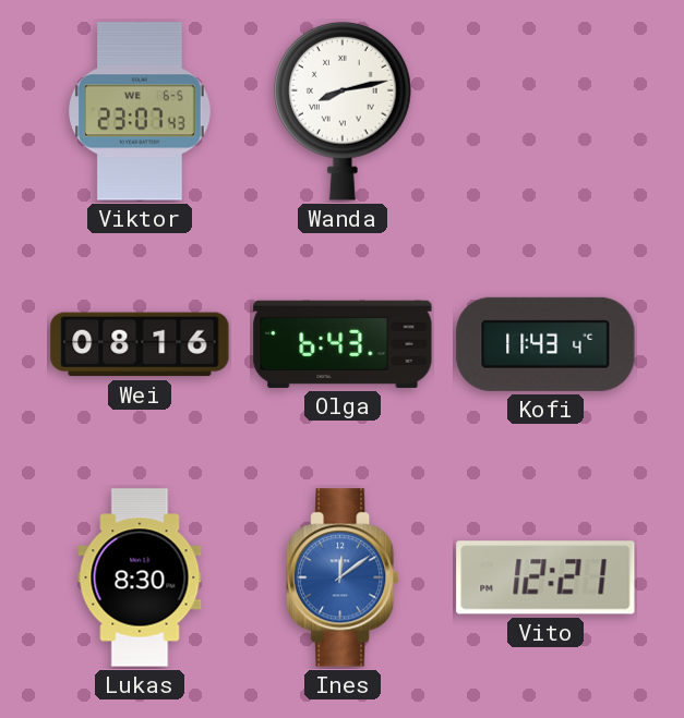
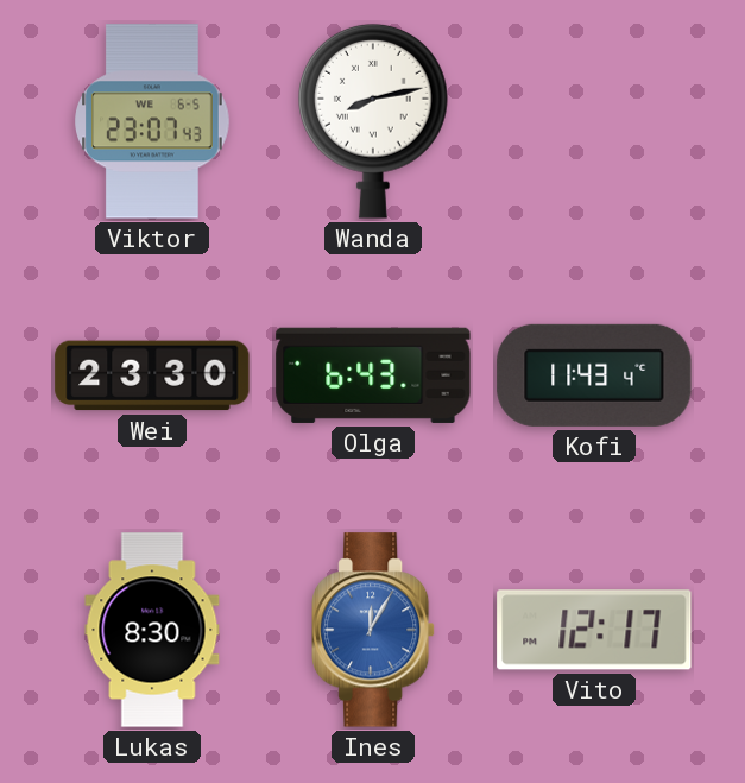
Wei: 08:16 -> 23:30 (152, 375)
Ines: 12:09 -> 12:05 (374, 630)
Vito: 12:21 -> 12:17 (594, 630)
